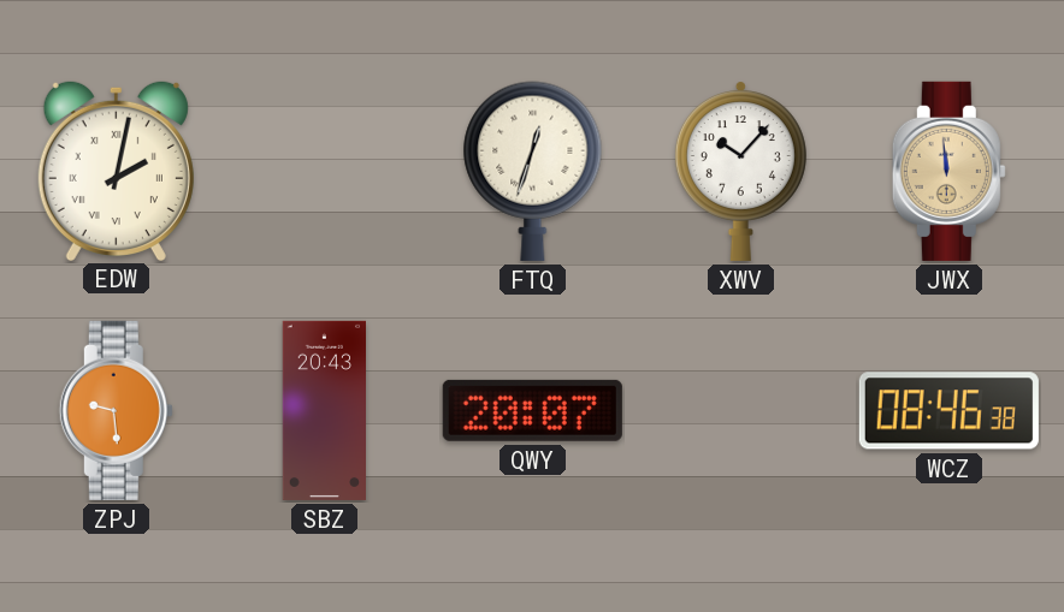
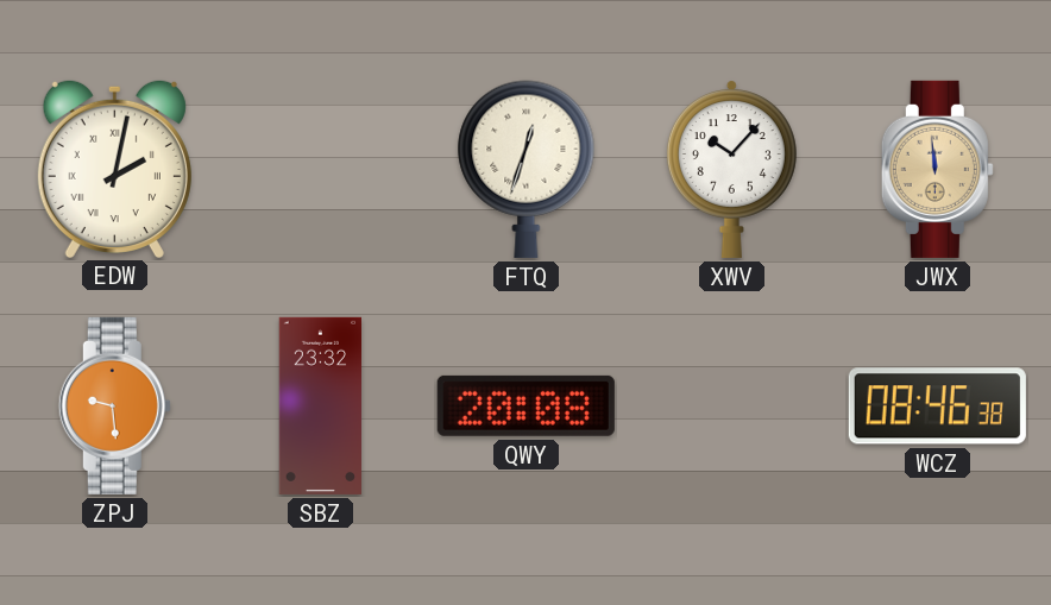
SBZ: 20:43 -> 23:32 (321, 405)
QWY: 20:07 -> 20:08 (525, 405)
